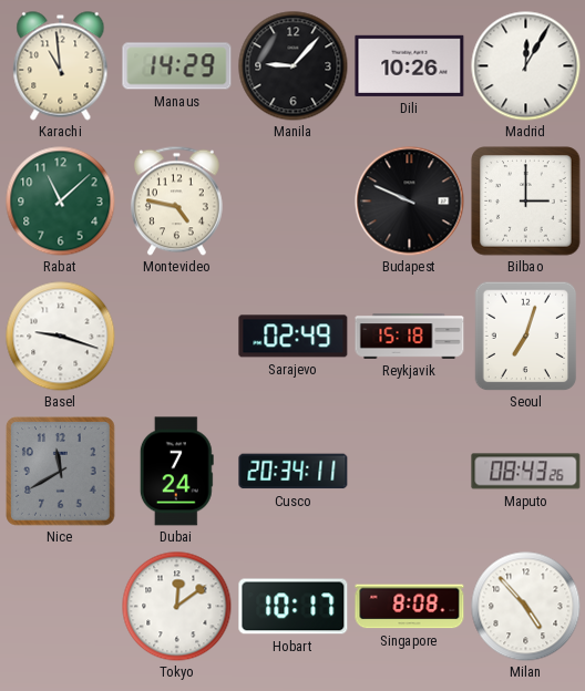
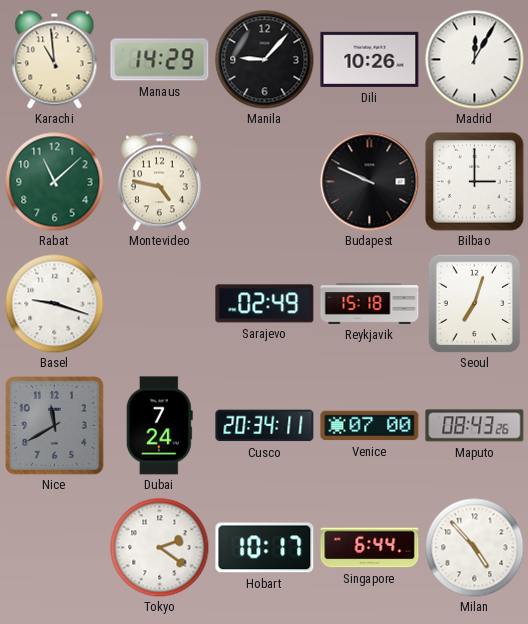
Venice: none -> 07:00 (370, 426)
Tokyo: 12:09 -> 2:21 (160, 548)
Singapore: 8:08 -> 6:44 (370, 548)
